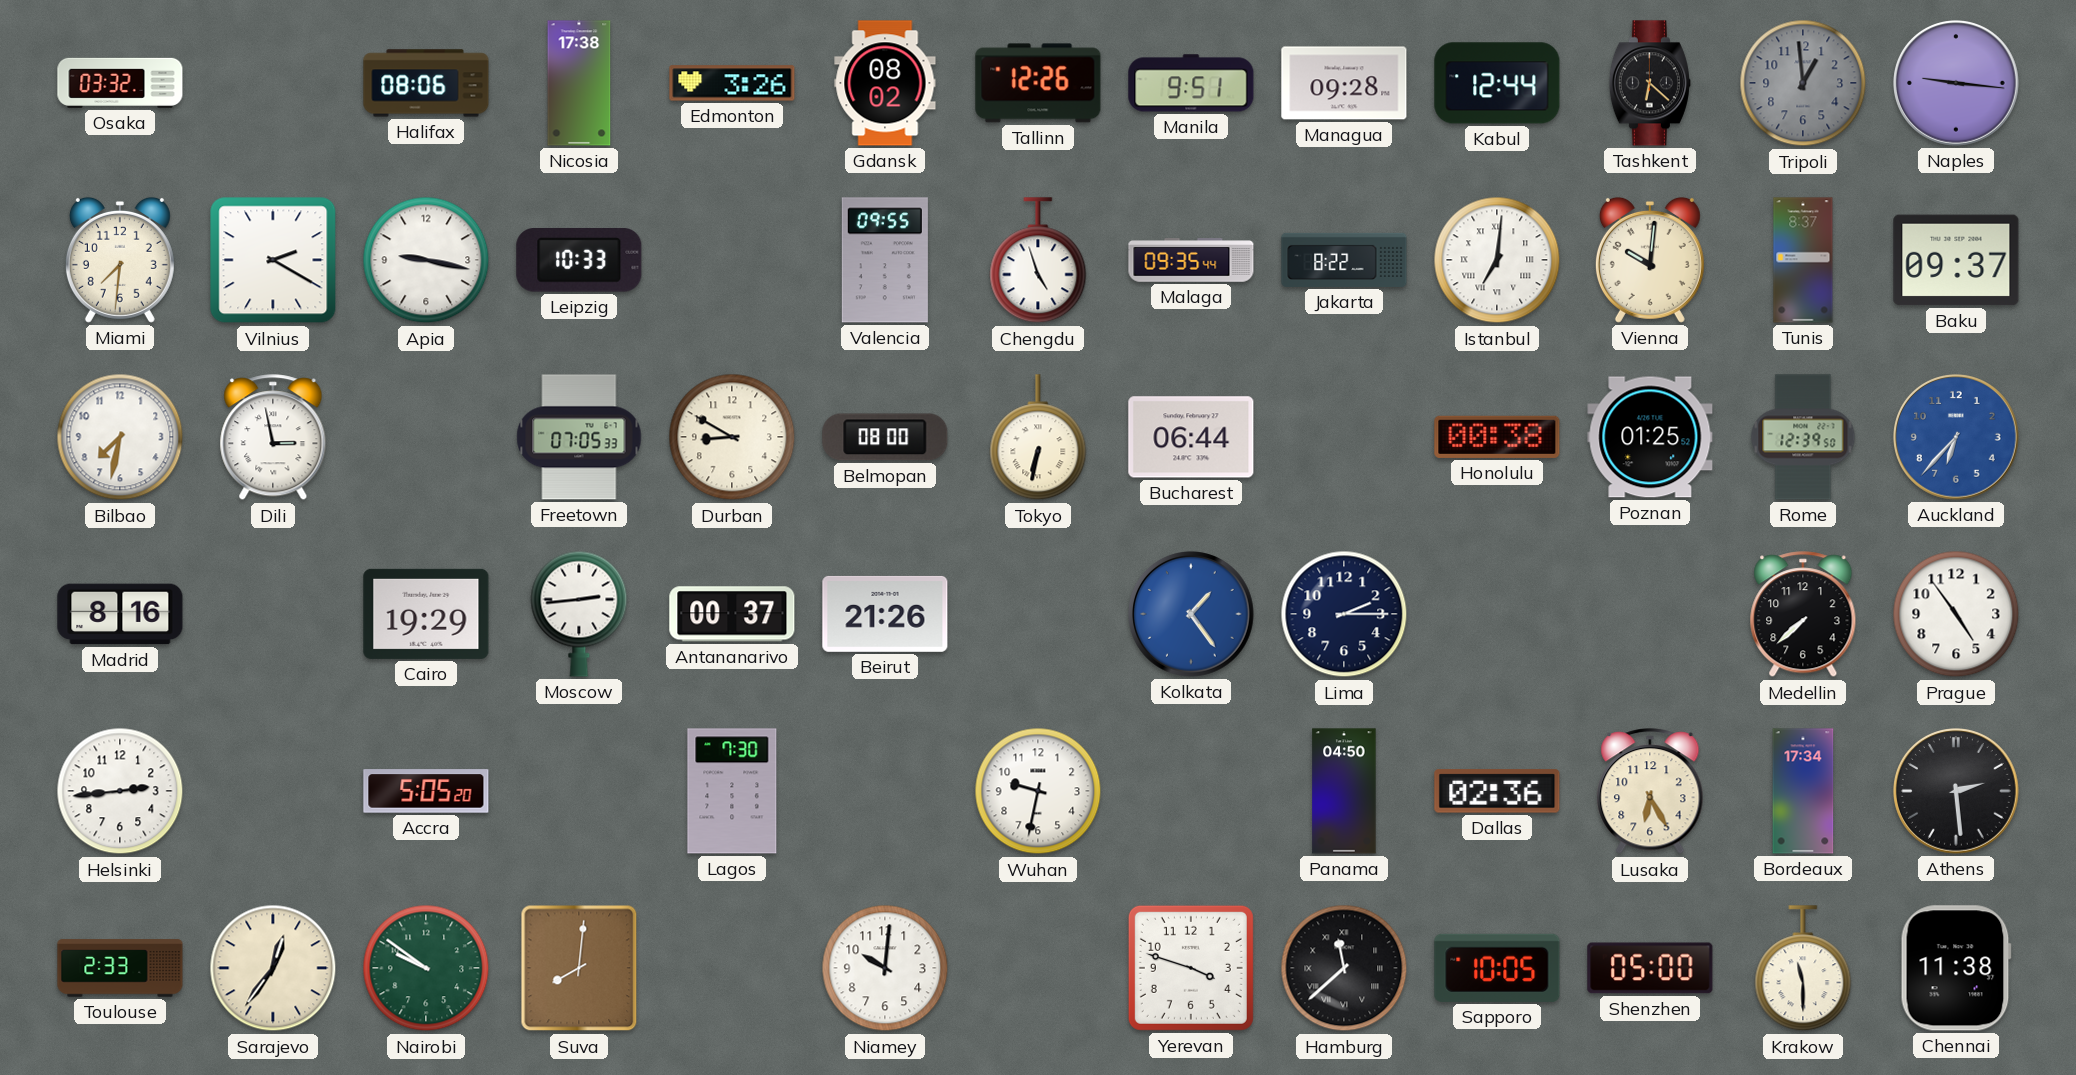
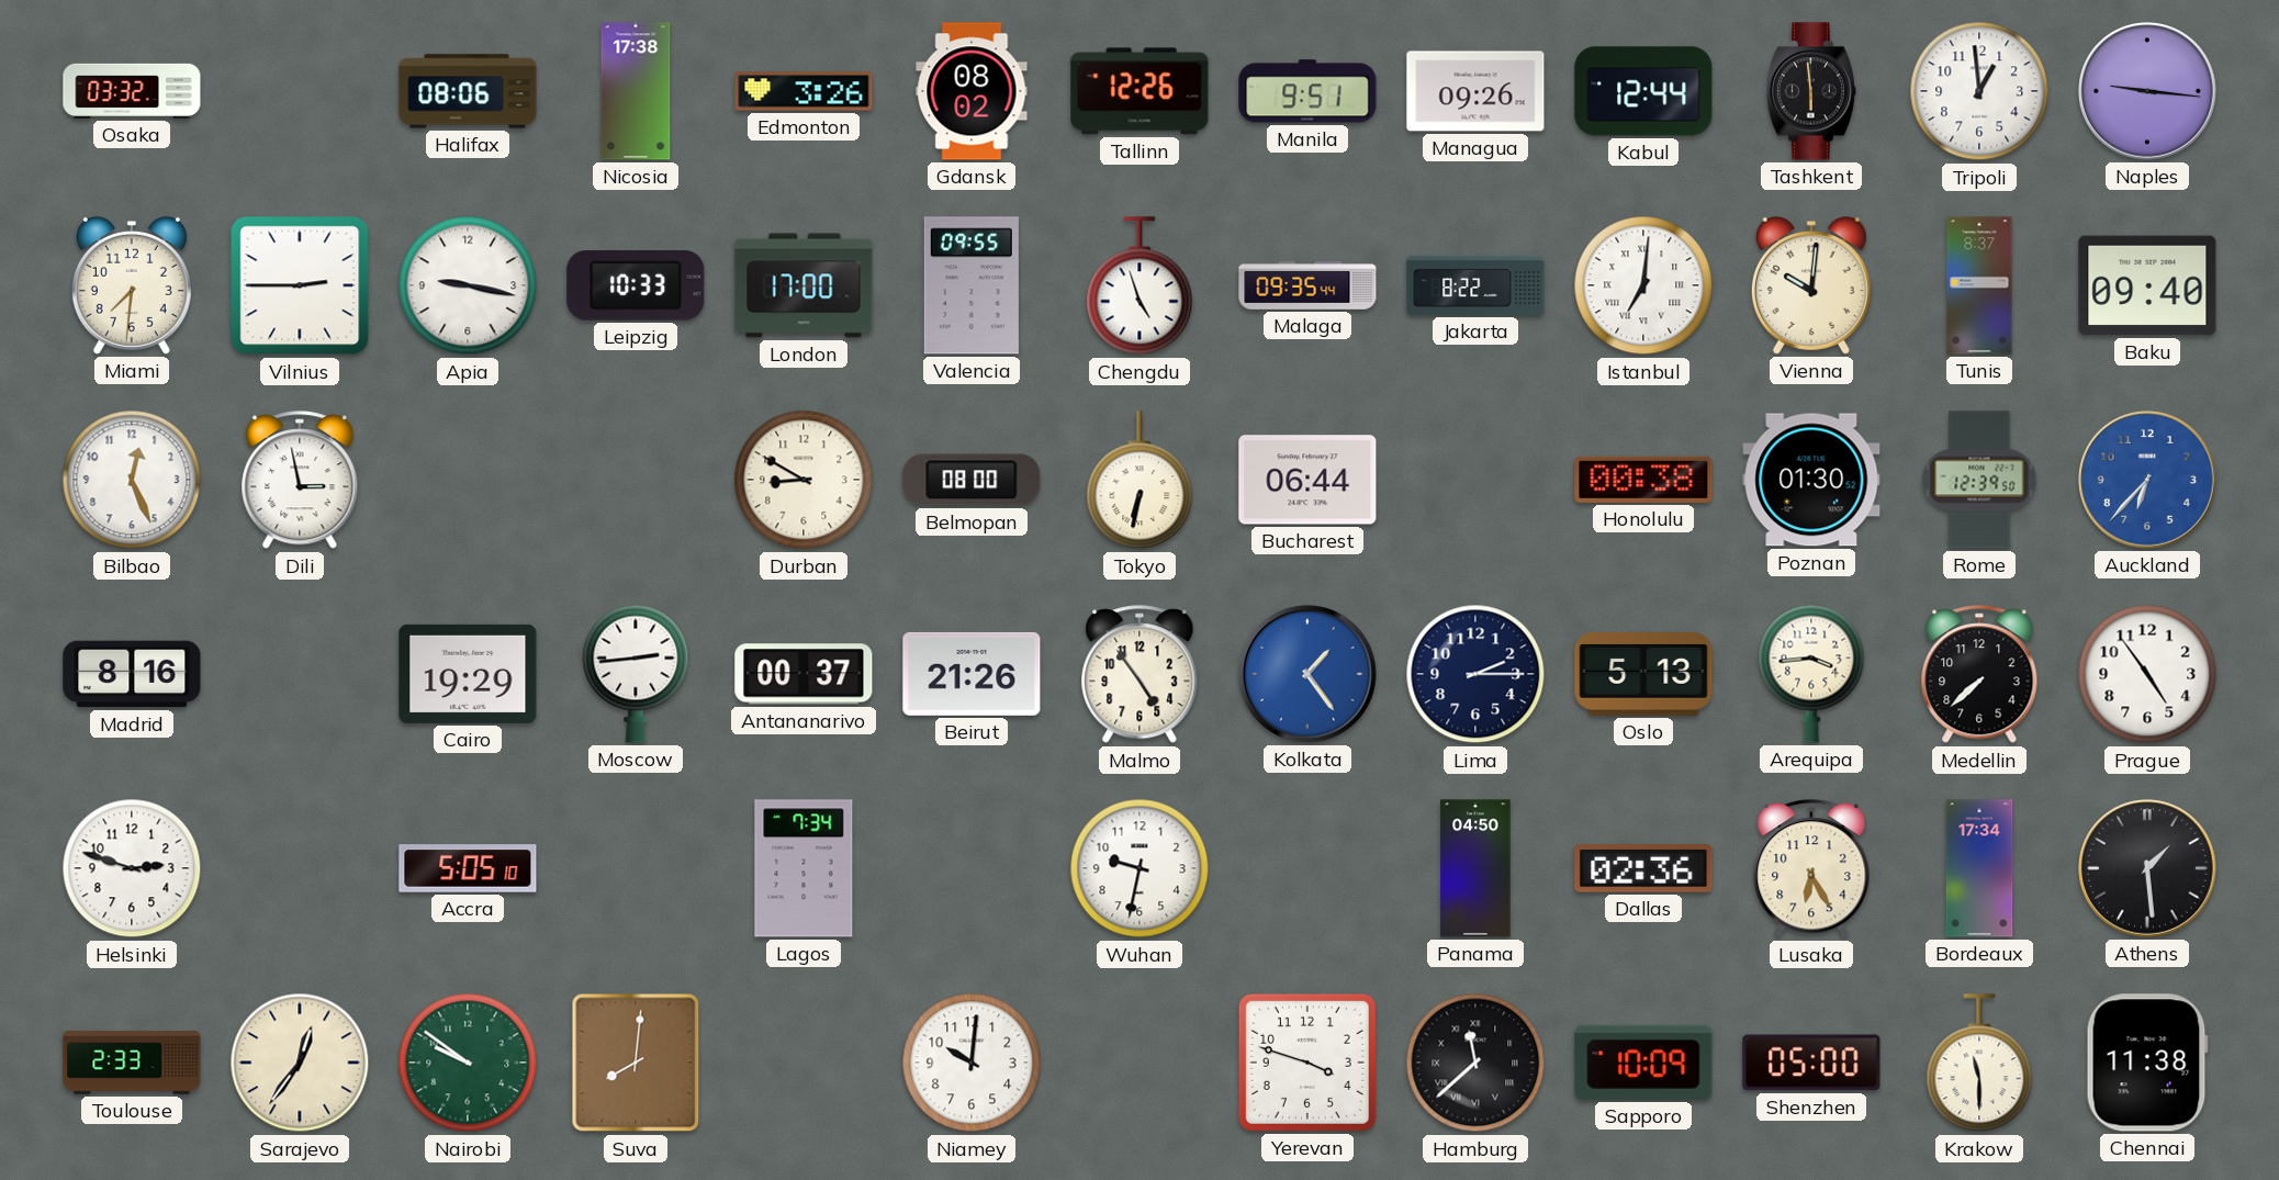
Managua: 09:28 -> 09:26 (1475, 91)
Tashkent: 6:22 -> 5:59 (1811, 91)
Tripoli dial: grey -> white (1979, 91)
Vilnius: 2:20 -> 2:45 (300, 285)
London: none -> 17:00 (804, 285)
Baku: 09:37 -> 09:40 (2147, 285)
Bilbao: 7:32 -> 12:26 (132, 480)
Freetown: 07:05 -> none (579, 437)
Poznan: 01:25 -> 01:30 (1811, 480)
Malmo: none -> 4:54 (1139, 675)
Oslo: none -> 5:13 (1643, 674)
Arequipa: none -> 3:44 (1811, 674)
Helsinki: 2:44 -> 2:48 (132, 868)
Accra: 5:05:20 -> 5:05:10 (468, 868)
Lagos: 7:30 -> 7:34 (804, 868)
Athens: 2:29 -> 1:29 (2148, 869)
Sapporo: 10:05 -> 10:09 (1643, 1063)
